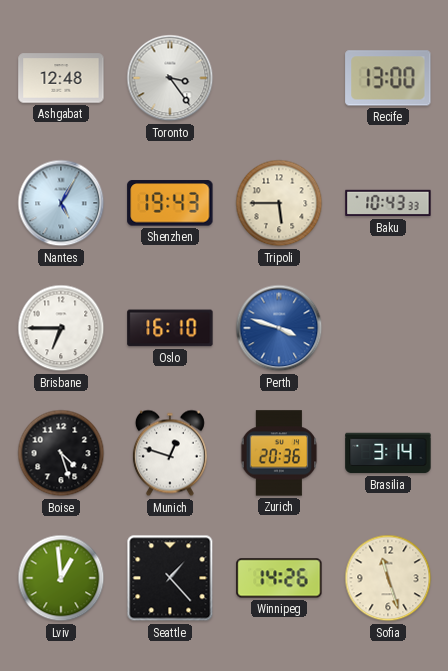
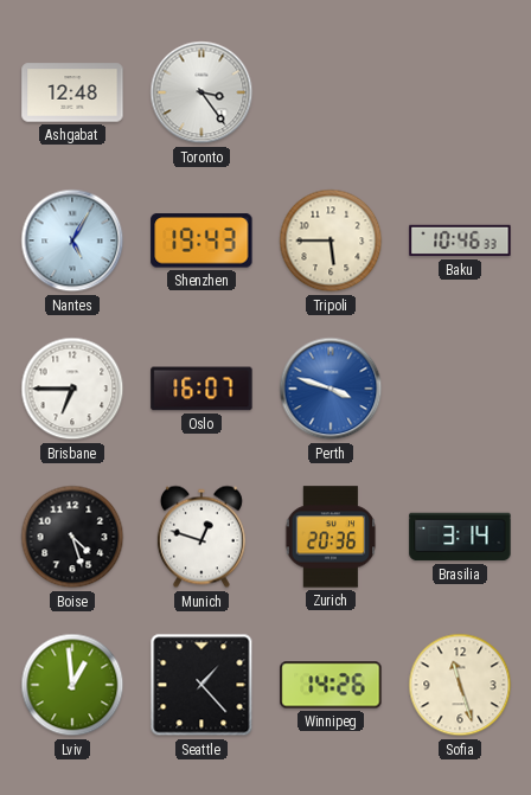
Recife: 13:00 -> none (388, 78)
Baku: 10:43 -> 10:46 (460, 241)
Oslo: 16:10 -> 16:07 (201, 389)
